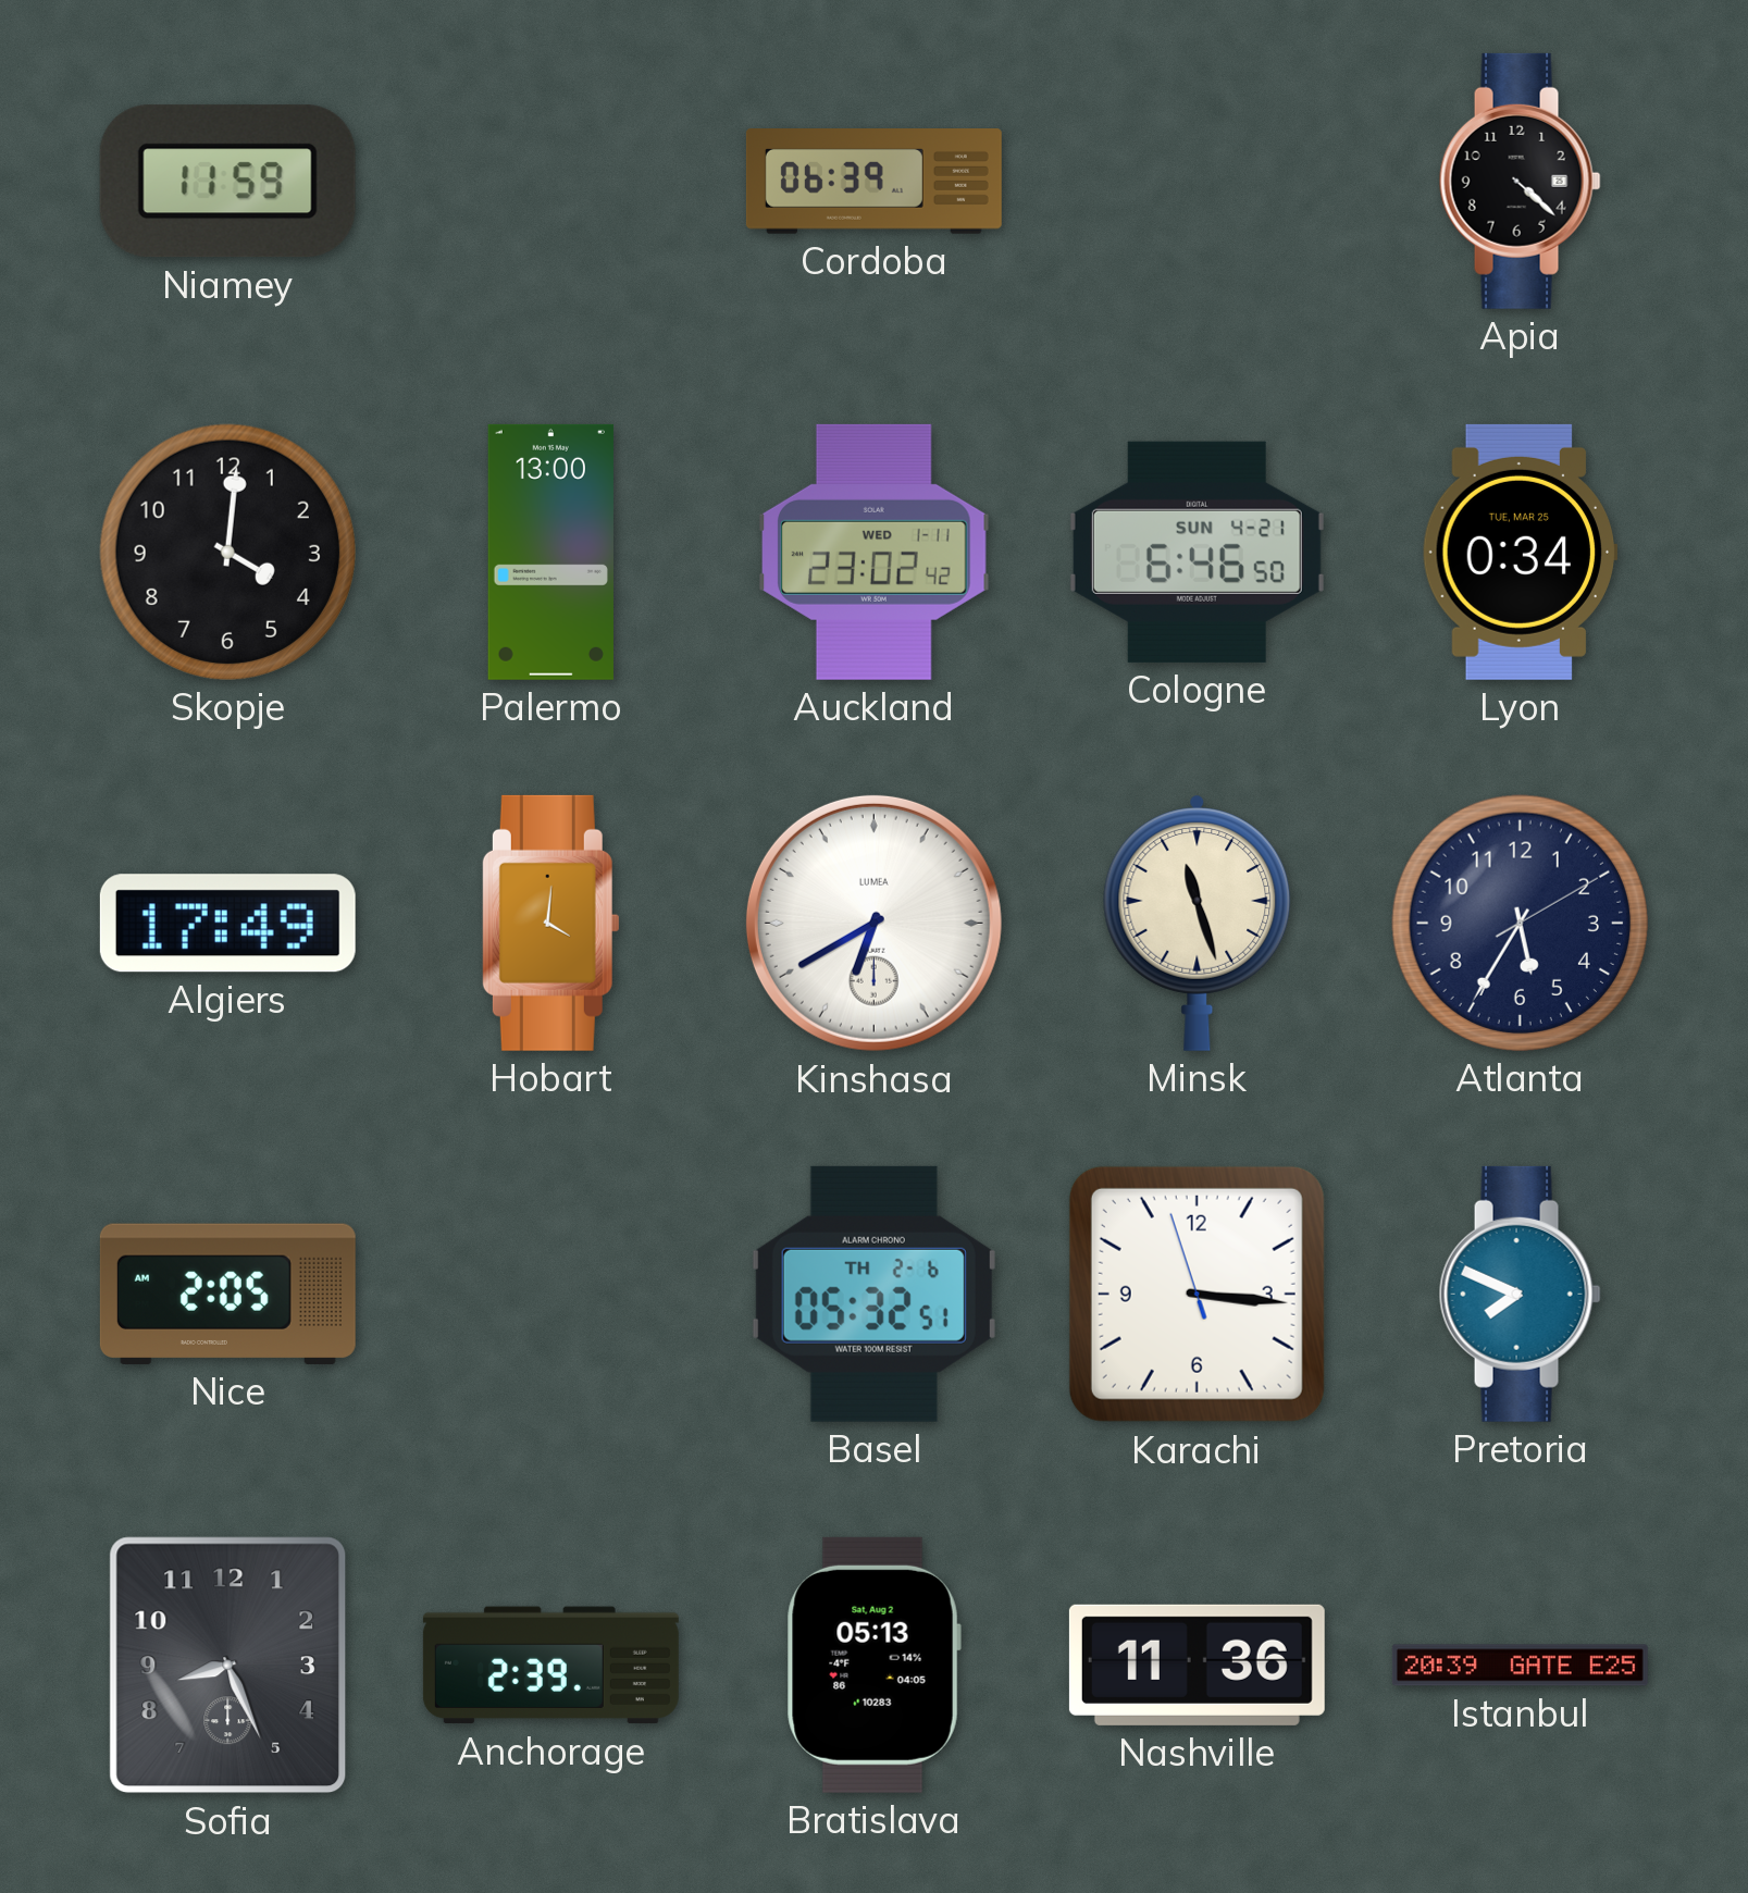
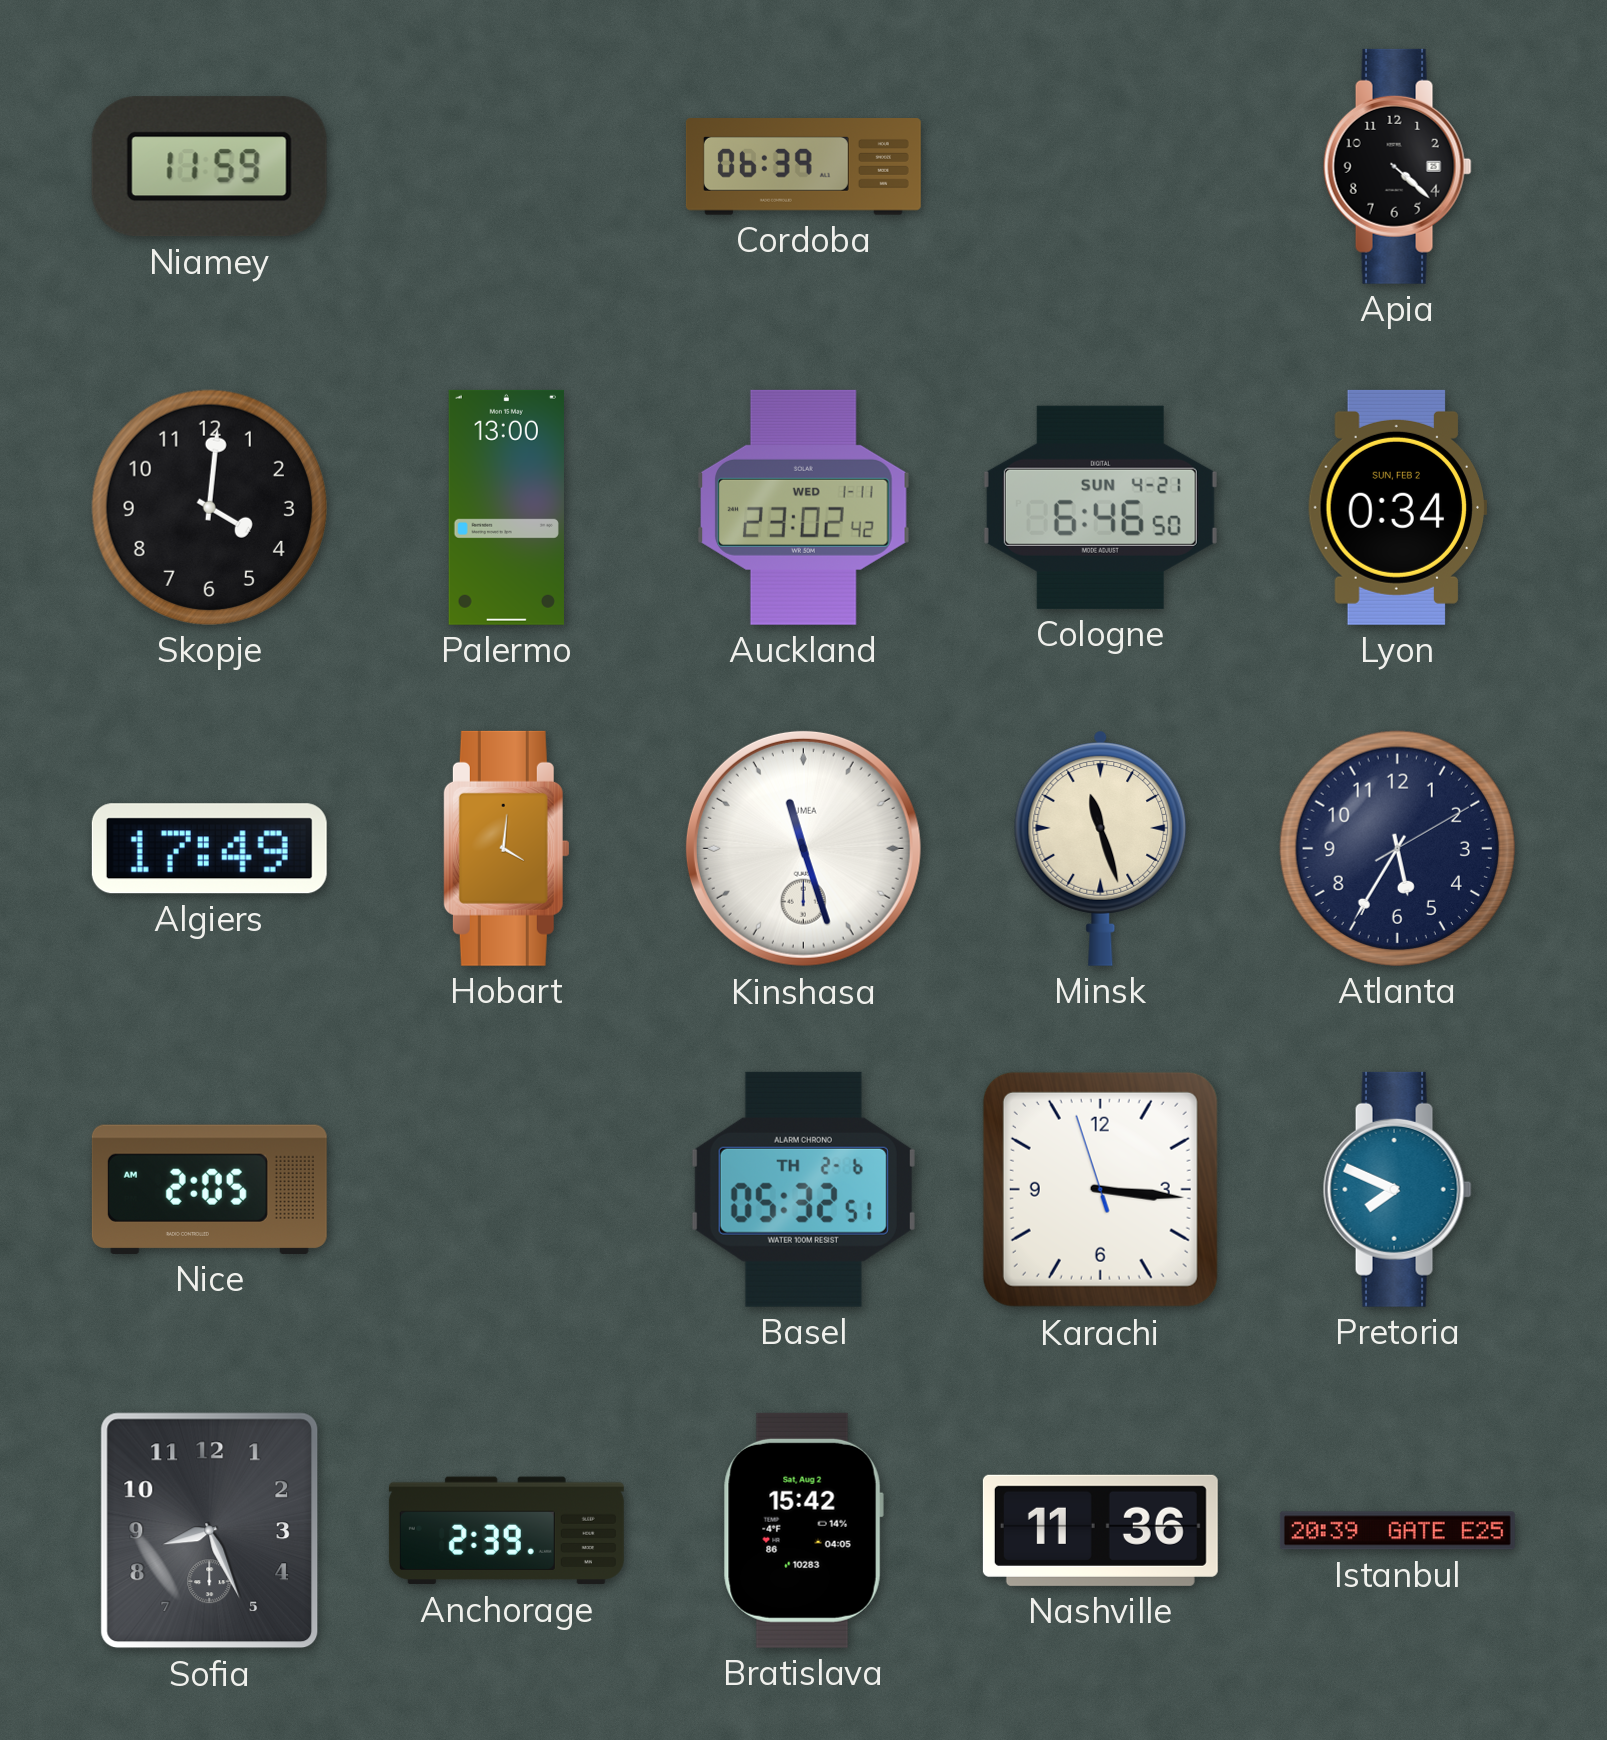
Lyon date: TUE, MAR 25 -> SUN, FEB 2 (1398, 507)
Kinshasa: 6:40 -> 11:27 (803, 848)
Bratislava: 05:13 -> 15:42 (803, 1530)
